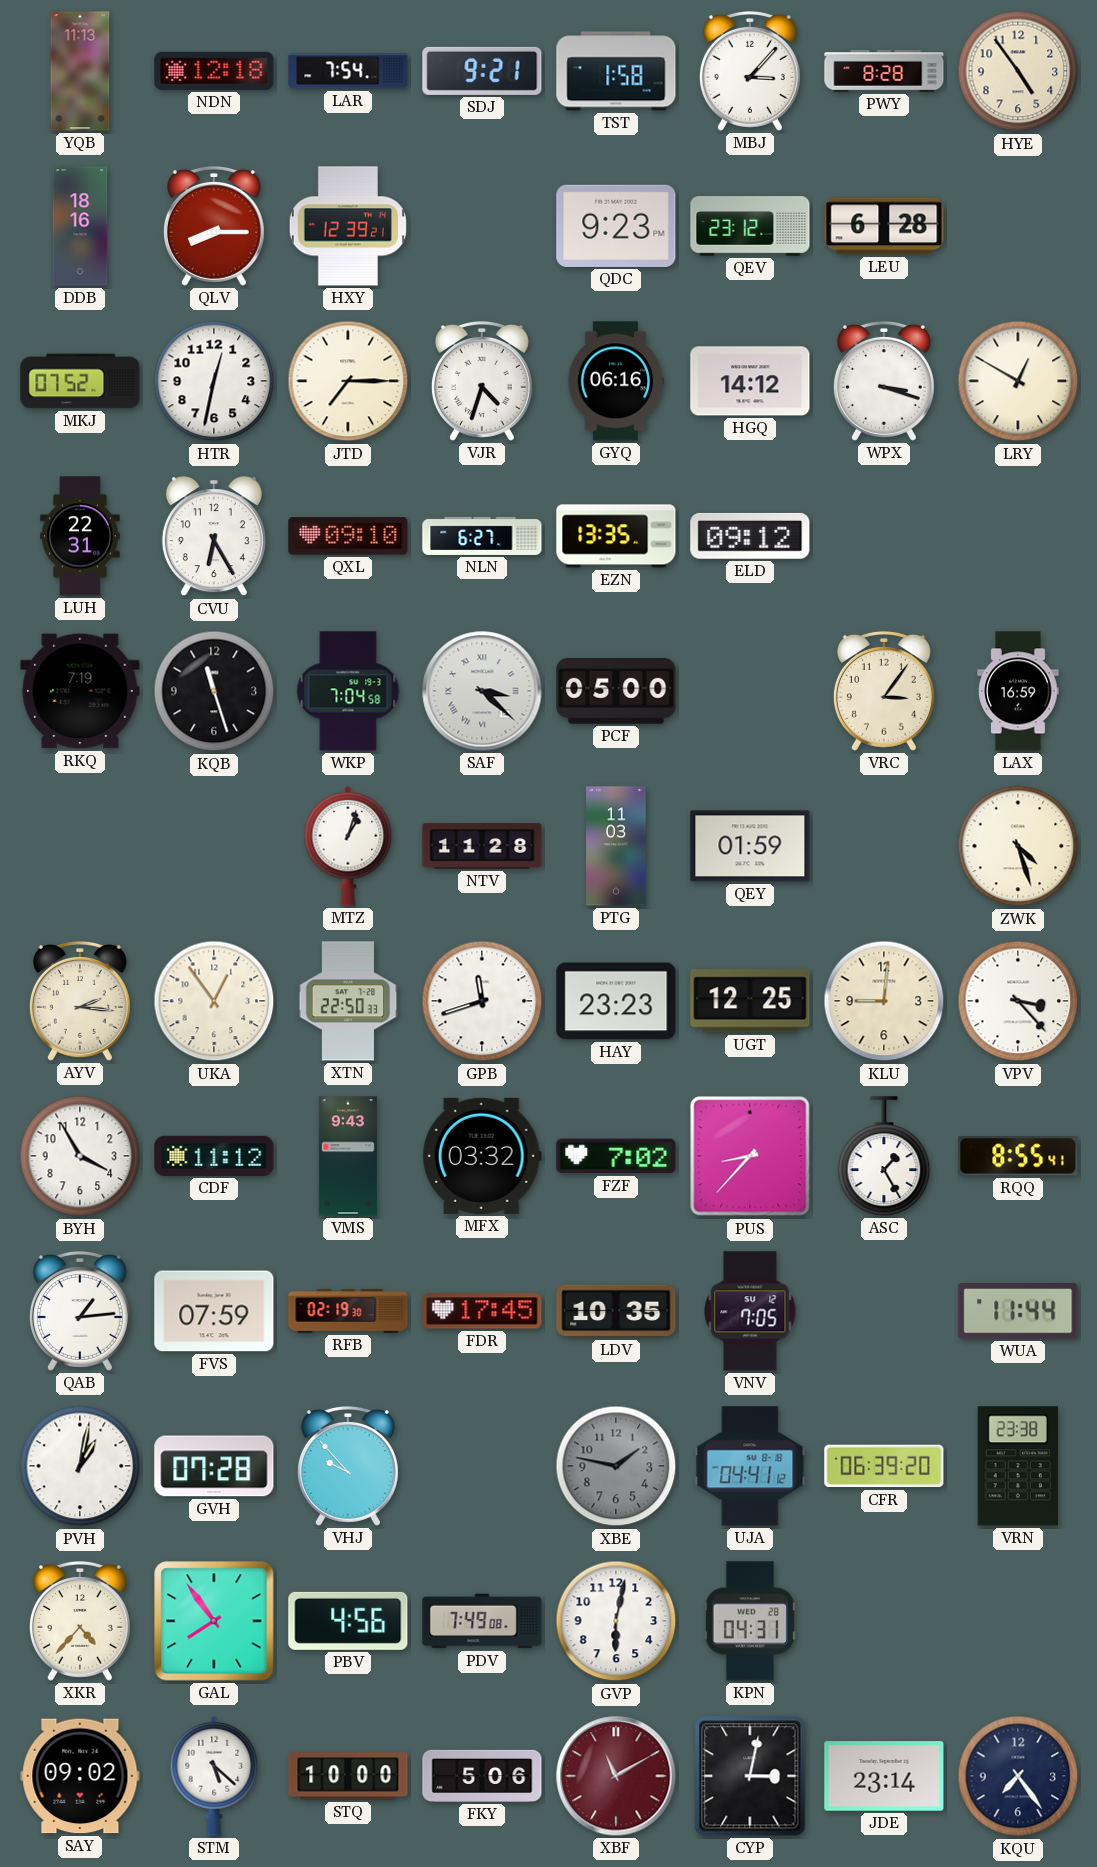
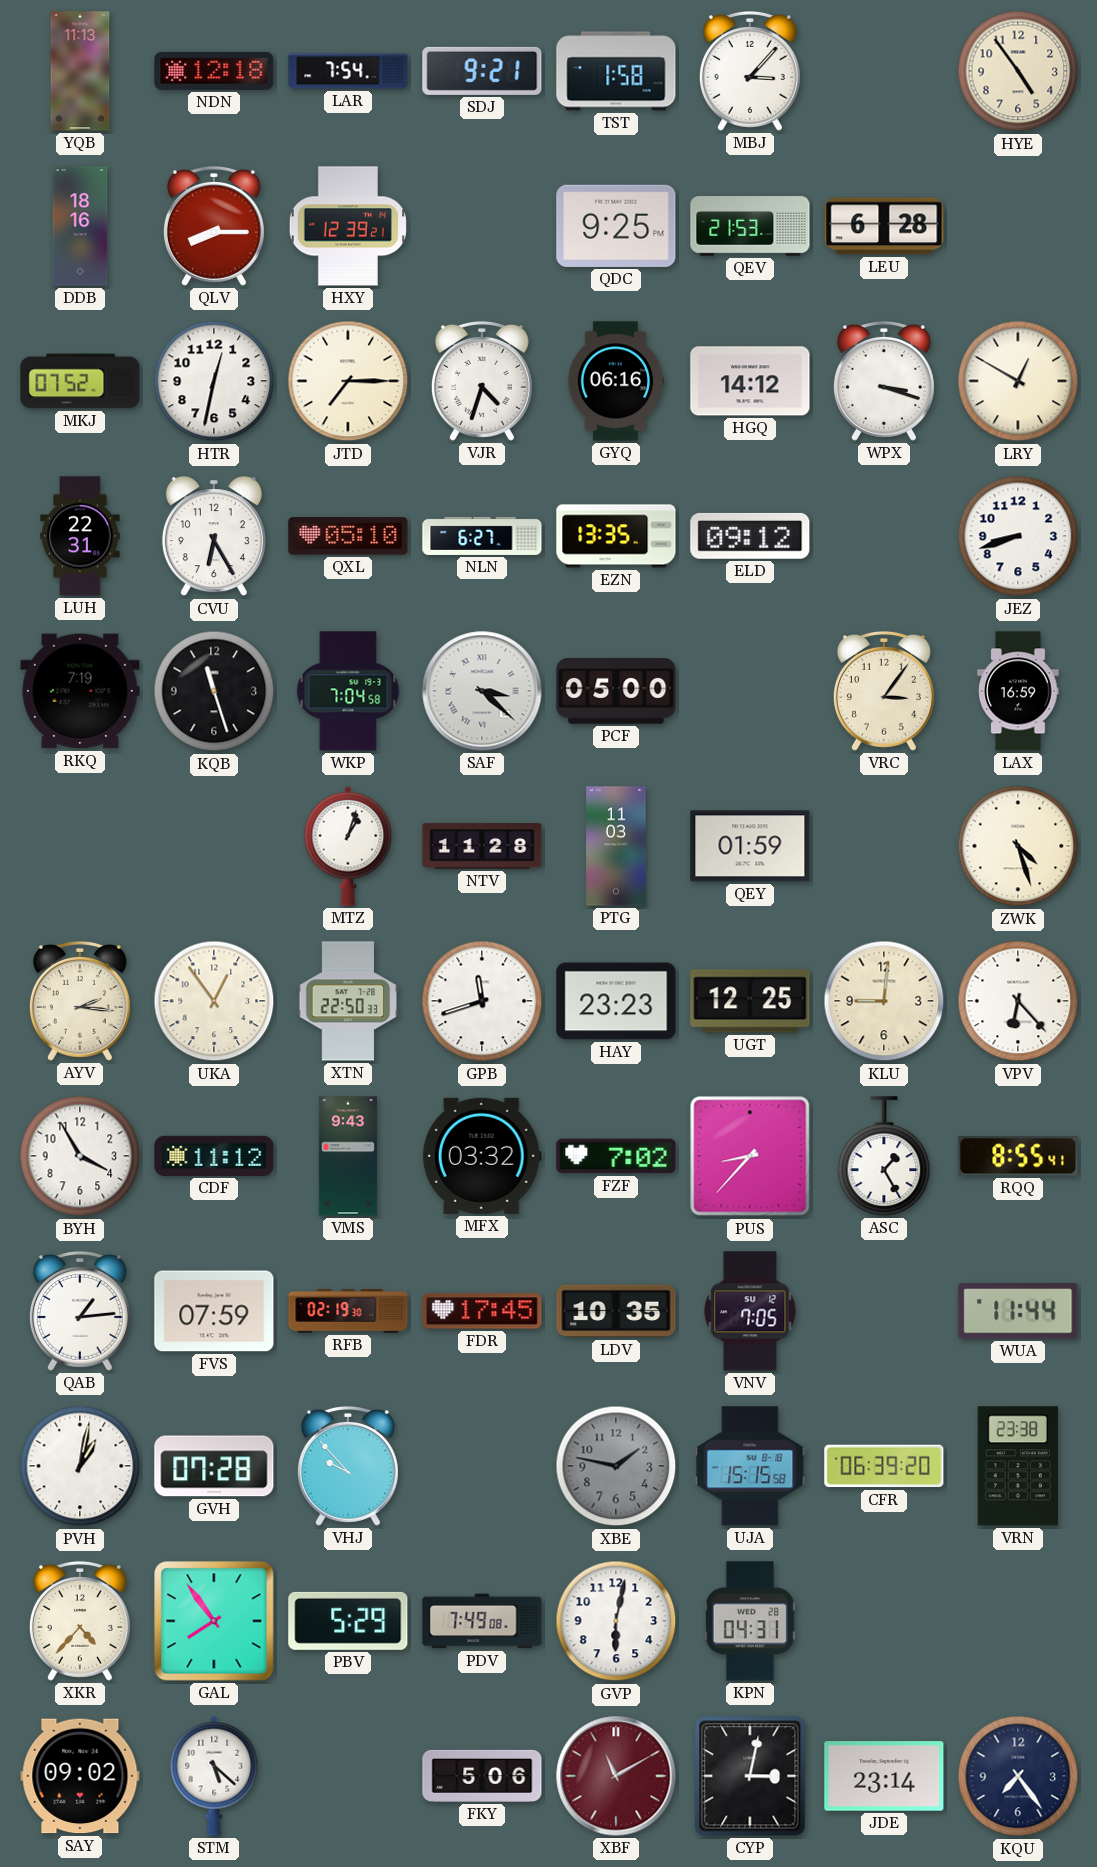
PWY: 8:28 -> none (884, 72)
QDC: 9:23 -> 9:25 (616, 226)
QEV: 23:12 -> 21:53 (750, 226)
QXL: 09:10 -> 05:10 (348, 536)
JEZ: none -> 8:42 (1018, 536)
VPV: 3:23 -> 6:23 (1018, 1001)
UJA: 04:41 -> 15:15 (750, 1466)
PBV: 4:56 -> 5:29 (348, 1621)
STQ: 10:00 -> none (348, 1776)
